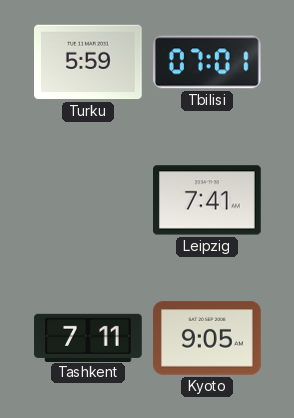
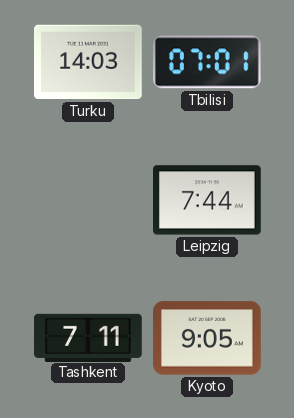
Turku: 5:59 -> 14:03 (89, 62)
Leipzig: 7:41 -> 7:44 (208, 200)
